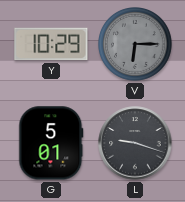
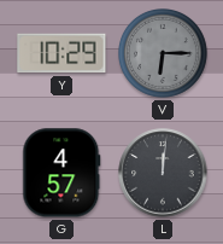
G: 5:01 -> 4:57 (61, 173)
L: 9:18 -> 12:01 (163, 173)
